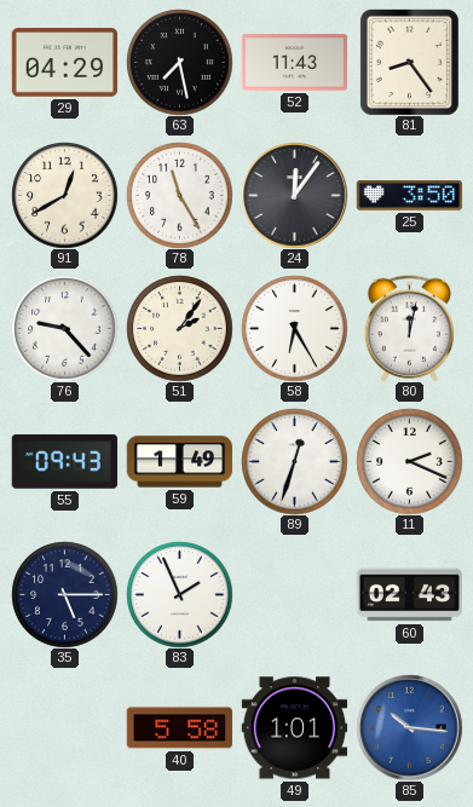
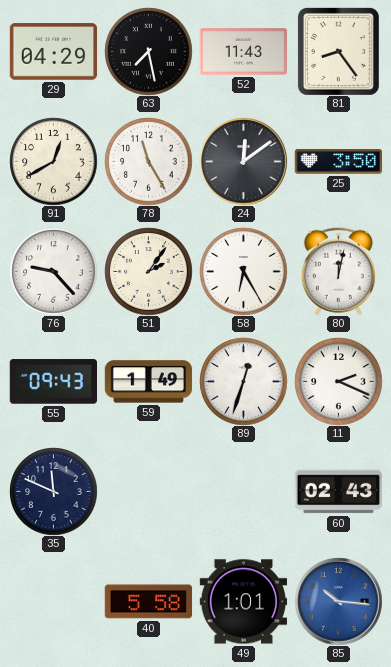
24: 12:06 -> 12:09 (243, 161)
35: 5:15 -> 11:49 (53, 491)
83: 1:56 -> none (179, 594)
